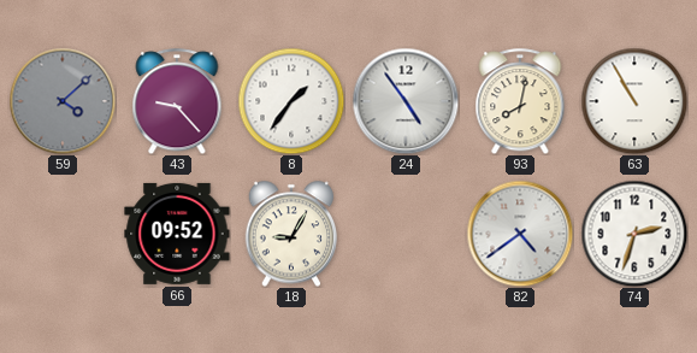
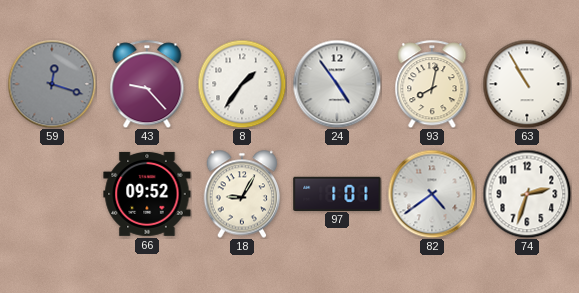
59: 4:08 -> 12:18 (52, 84)
97: none -> 1:01 (337, 193)
